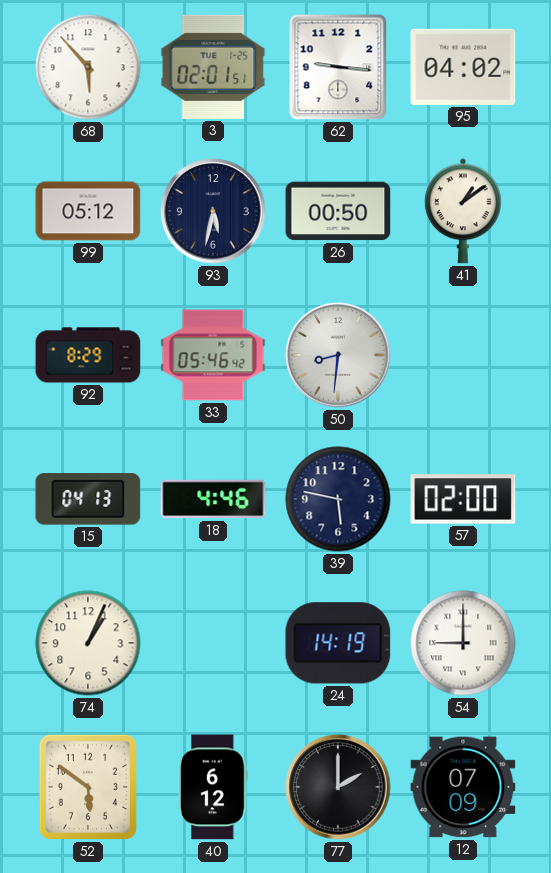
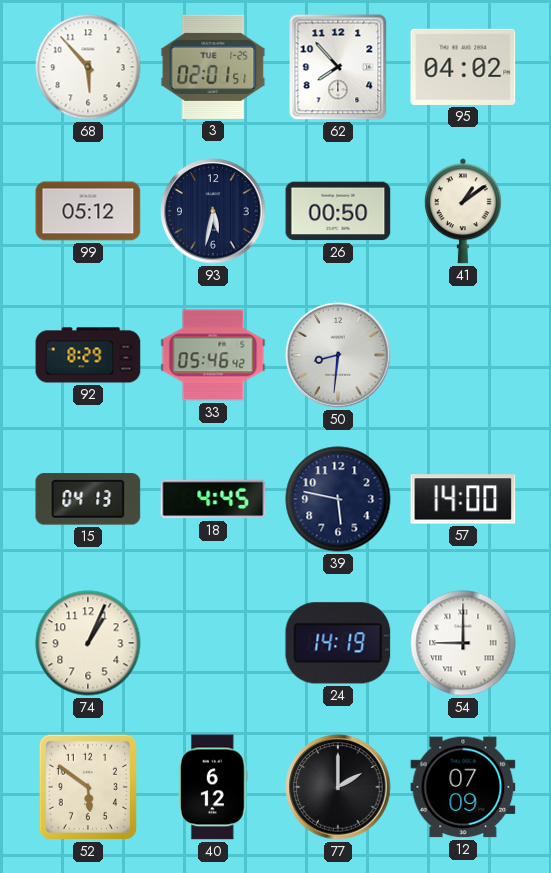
62: 9:16 -> 7:53 (338, 67)
18: 4:46 -> 4:45 (213, 499)
57: 02:00 -> 14:00 (463, 499)
